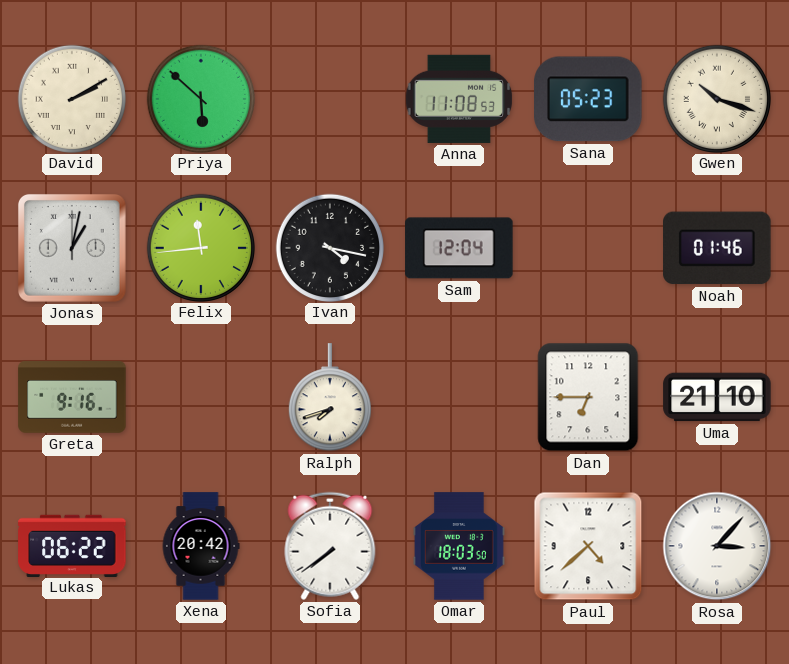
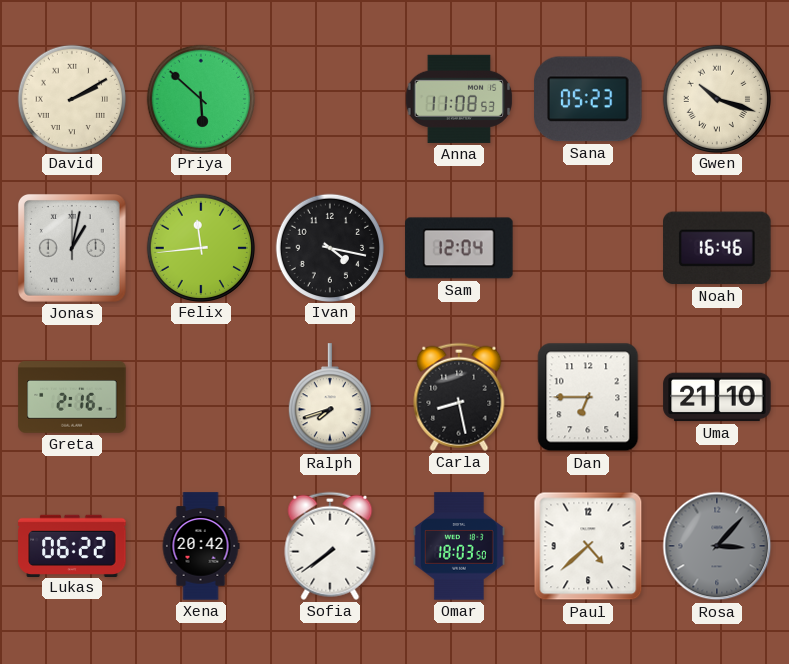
Noah: 01:46 -> 16:46 (717, 248)
Greta: 9:16 -> 2:16 (72, 397)
Carla: none -> 8:28 (459, 397)
Rosa dial: white -> grey (717, 546)
